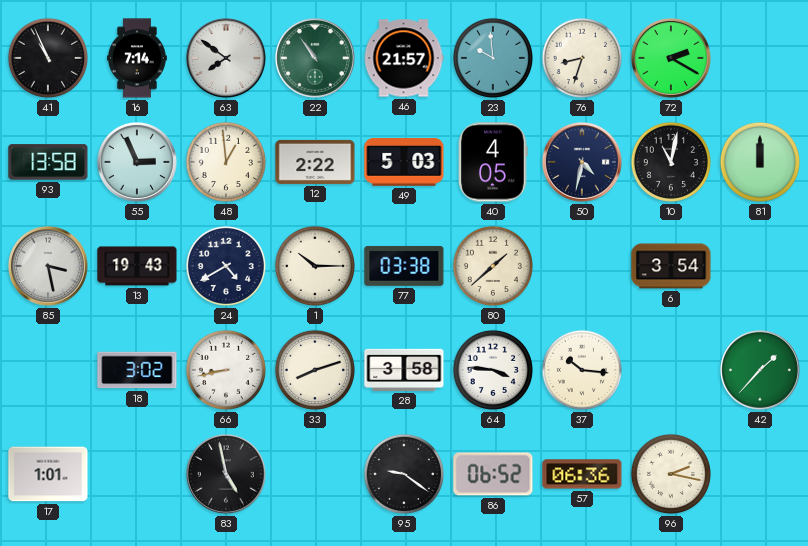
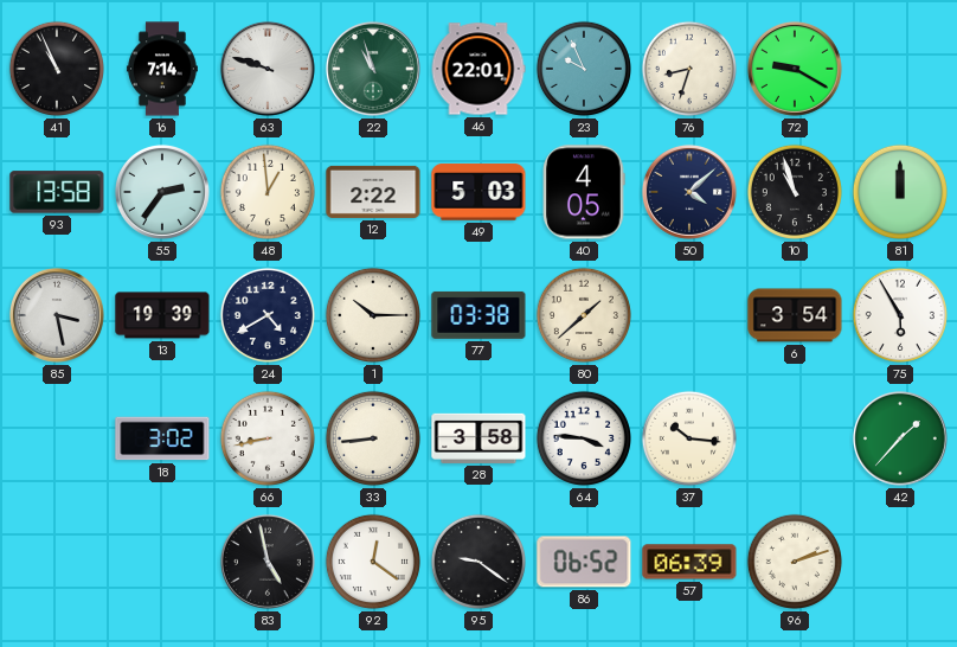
63: 7:51 -> 9:48 (268, 69)
22: 10:54 -> 10:57 (373, 69)
46: 21:57 -> 22:01 (478, 69)
23: 9:59 -> 9:56 (584, 69)
72: 2:20 -> 9:20 (795, 69)
55: 2:56 -> 2:36 (162, 192)
50: 4:32 -> 4:08 (689, 192)
10: 11:02 -> 10:57 (795, 192)
13: 19:43 -> 19:39 (162, 315)
75: none -> 5:55 (900, 315)
33: 8:12 -> 8:44 (373, 438)
17: 1:01 -> none (48, 474)
92: none -> 12:21 (373, 562)
57: 06:36 -> 06:39 (689, 562)
96: 2:17 -> 2:12 (795, 562)
